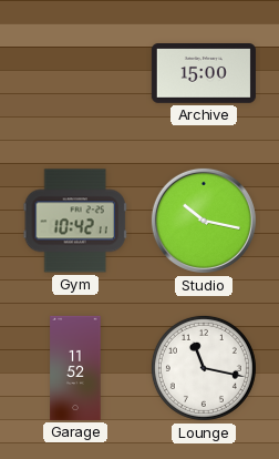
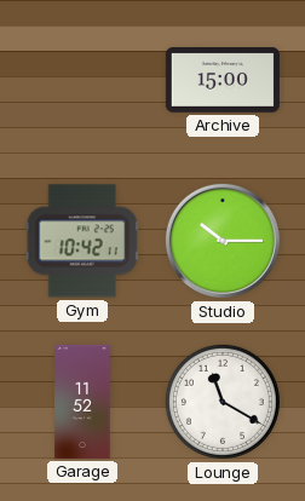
Studio: 10:17 -> 10:15 (223, 241)
Lounge: 11:17 -> 11:20 (223, 402)
